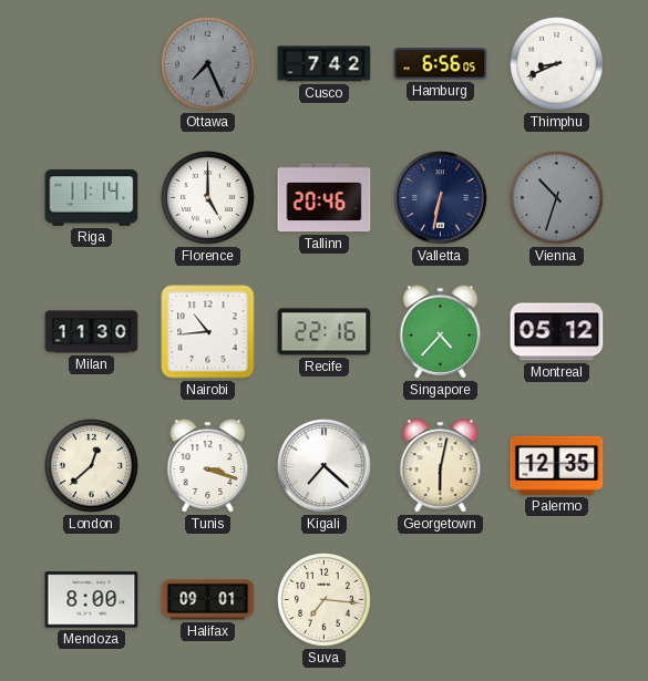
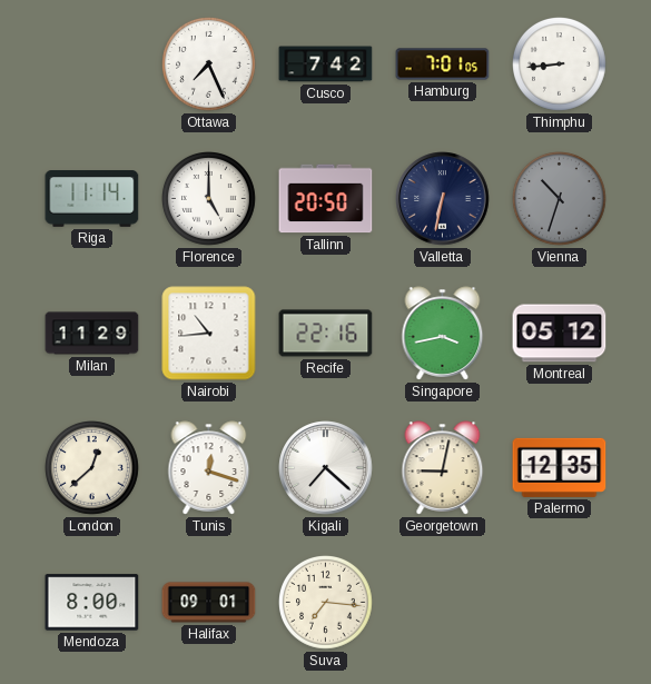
Ottawa dial: grey -> white (209, 65)
Hamburg: 6:56 -> 7:01 (443, 65)
Thimphu: 8:41 -> 8:44 (560, 65)
Tallinn: 20:46 -> 20:50 (326, 199)
Milan: 11:30 -> 11:29 (92, 334)
Singapore: 4:37 -> 3:43 (443, 334)
Tunis: 3:18 -> 12:18 (209, 468)
Georgetown: 6:02 -> 9:02 (443, 468)
